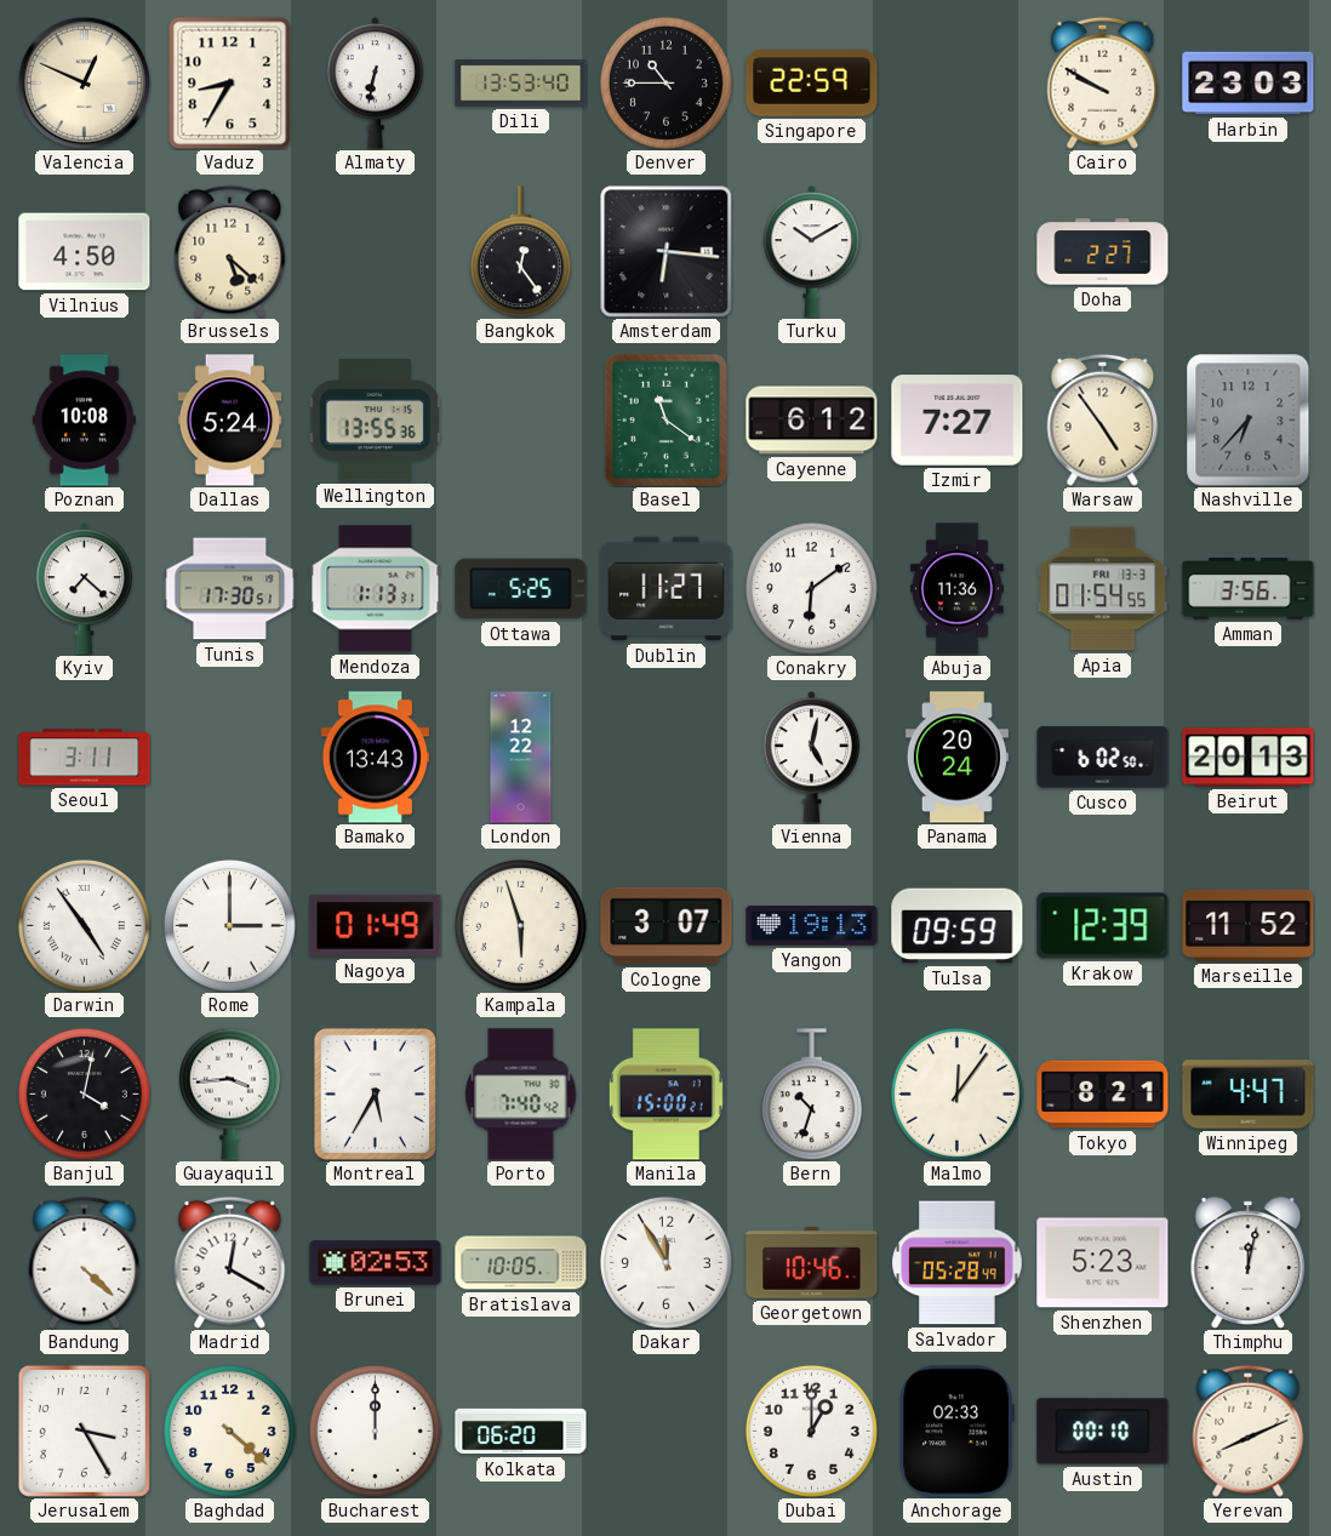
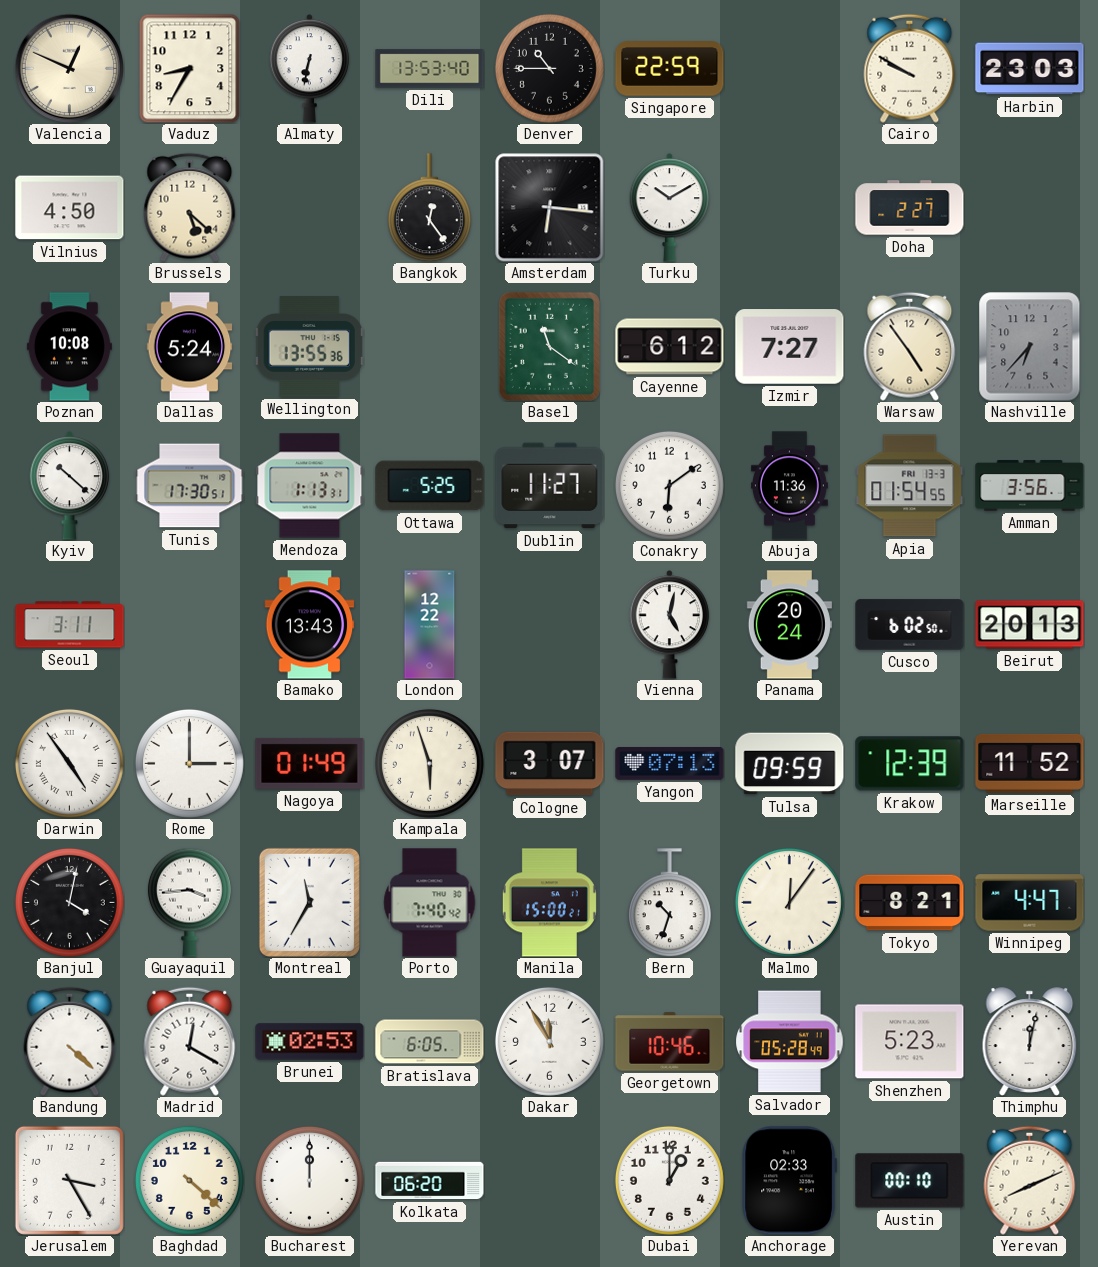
Kyiv: 7:22 -> 10:22 (70, 486)
Yangon: 19:13 -> 07:13 (670, 764)
Montreal: 5:35 -> 11:35 (309, 902)
Bratislava: 10:05 -> 6:05 (430, 1042)
